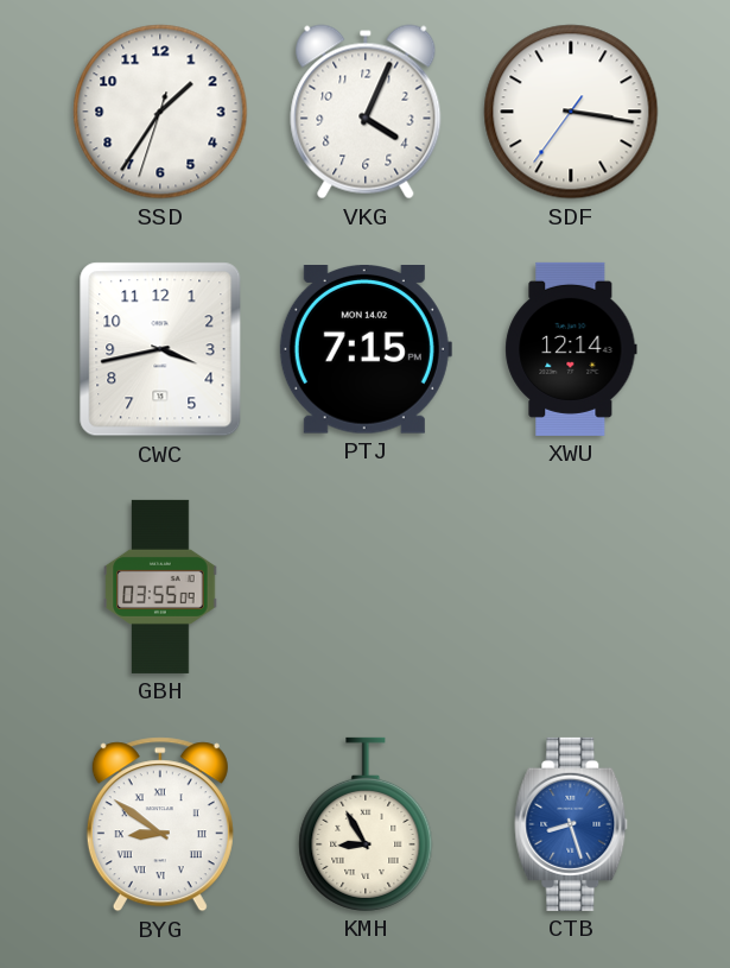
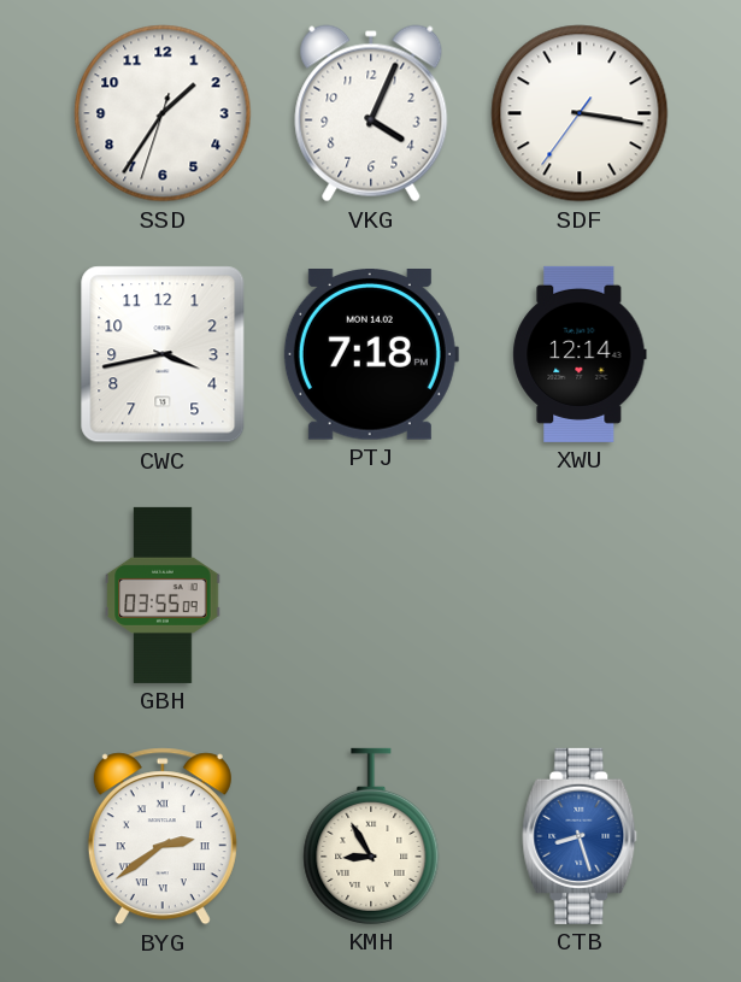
PTJ: 7:15 -> 7:18 (371, 355)
BYG: 8:51 -> 2:39 (163, 836)
